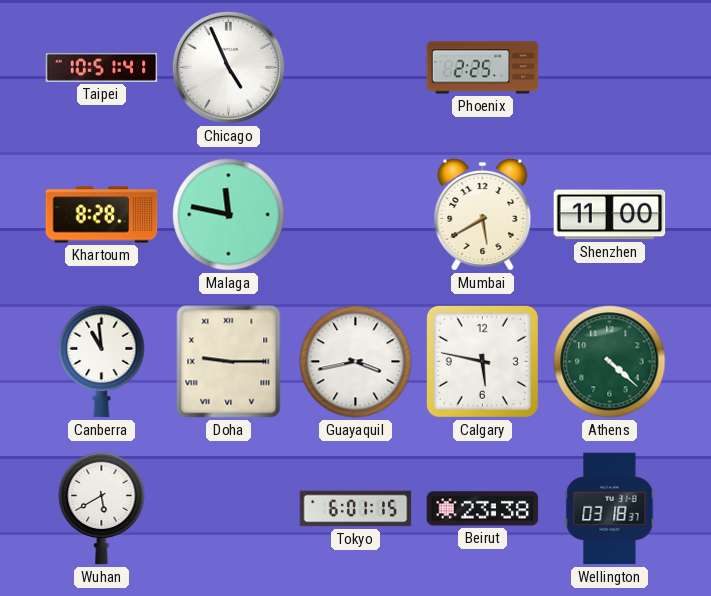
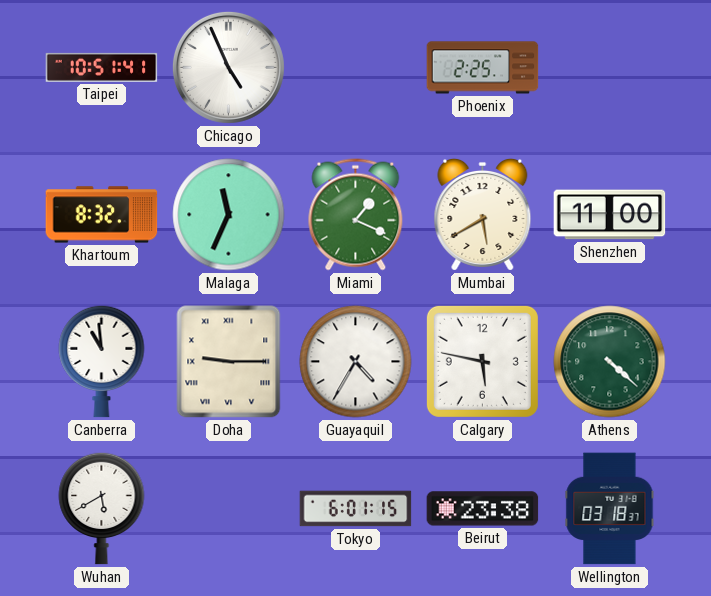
Khartoum: 8:28 -> 8:32 (102, 215)
Malaga: 11:47 -> 11:34 (229, 215)
Miami: none -> 1:19 (356, 215)
Guayaquil: 3:43 -> 4:35 (356, 362)
